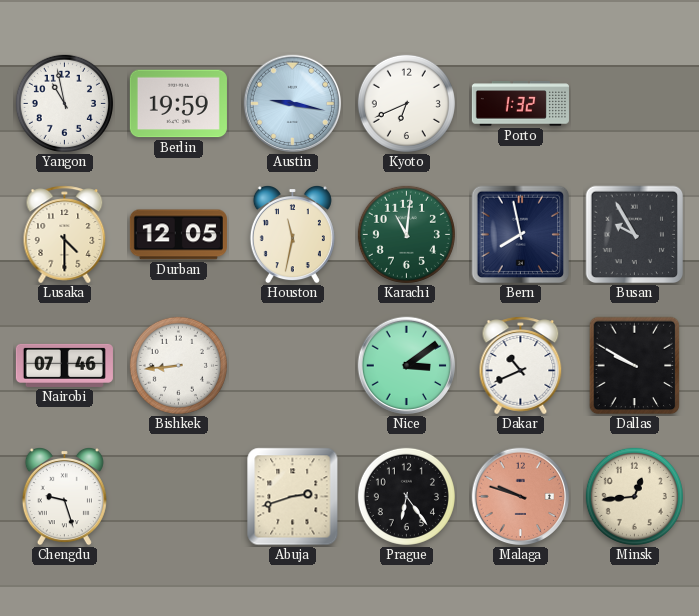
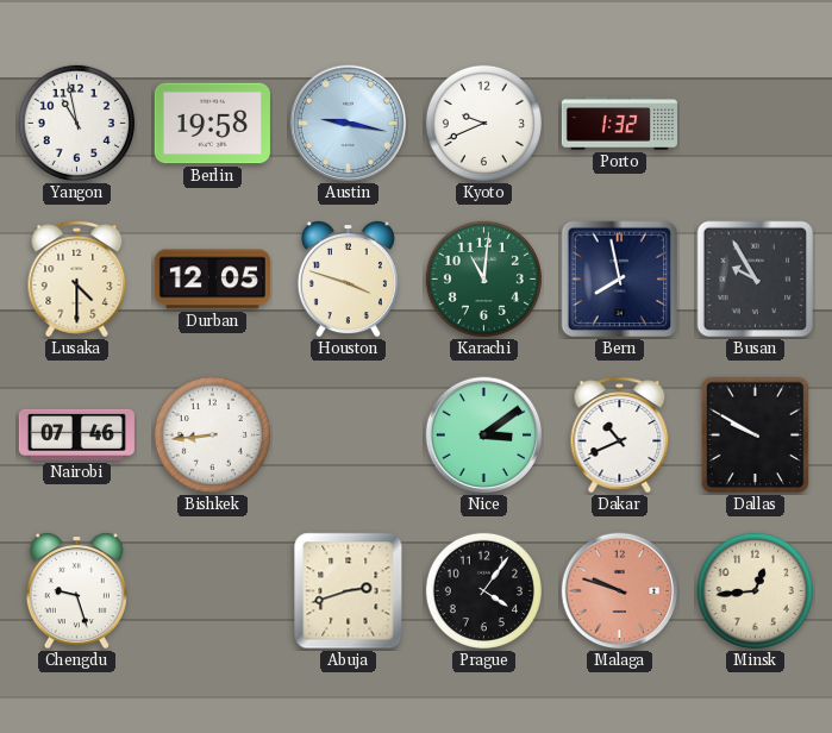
Berlin: 19:59 -> 19:58 (212, 124)
Kyoto: 6:41 -> 9:41 (483, 123)
Houston: 11:32 -> 3:48 (348, 280)
Prague: 6:24 -> 4:06 (483, 590)
